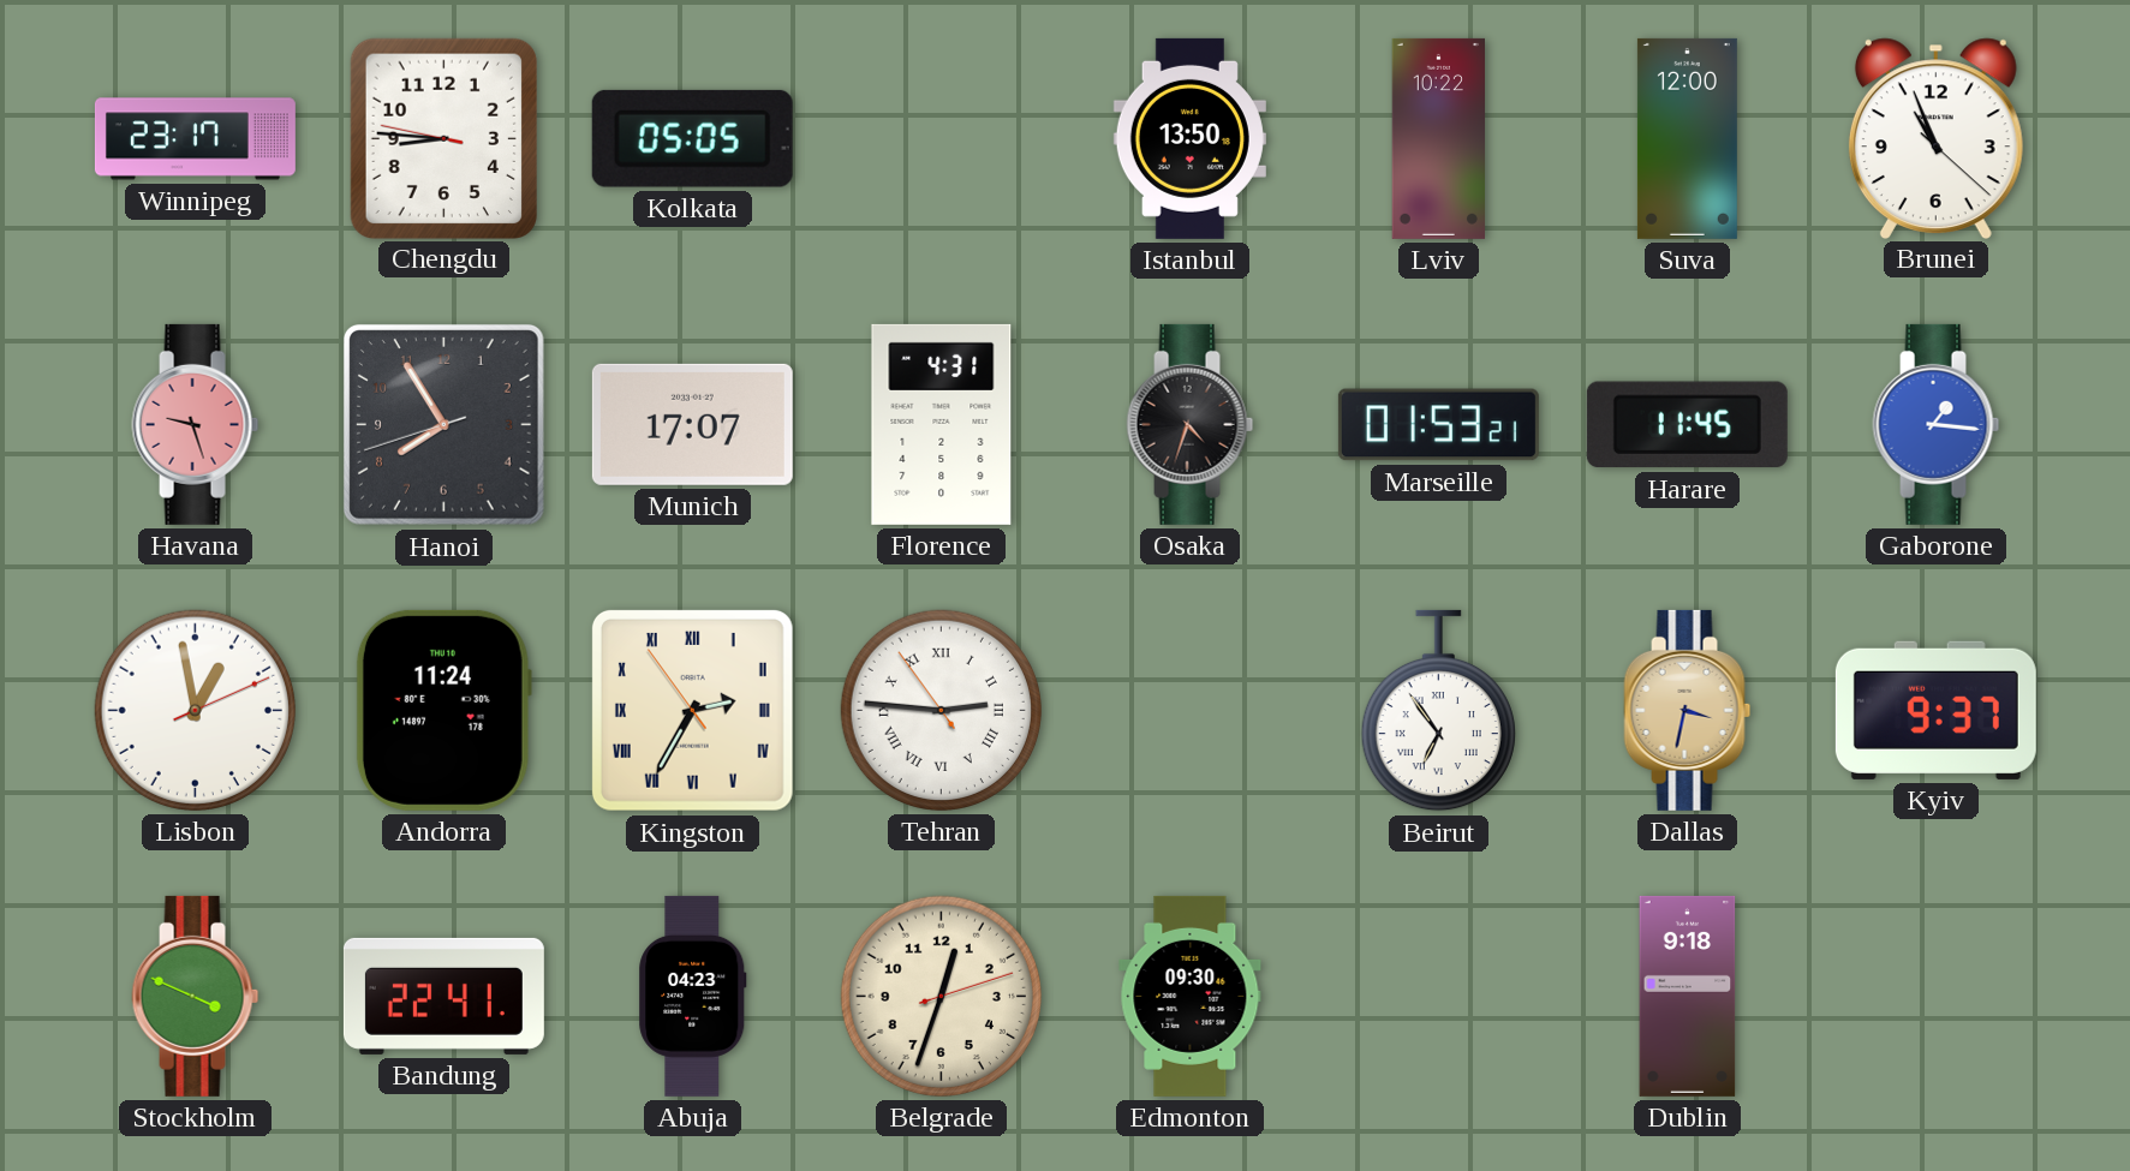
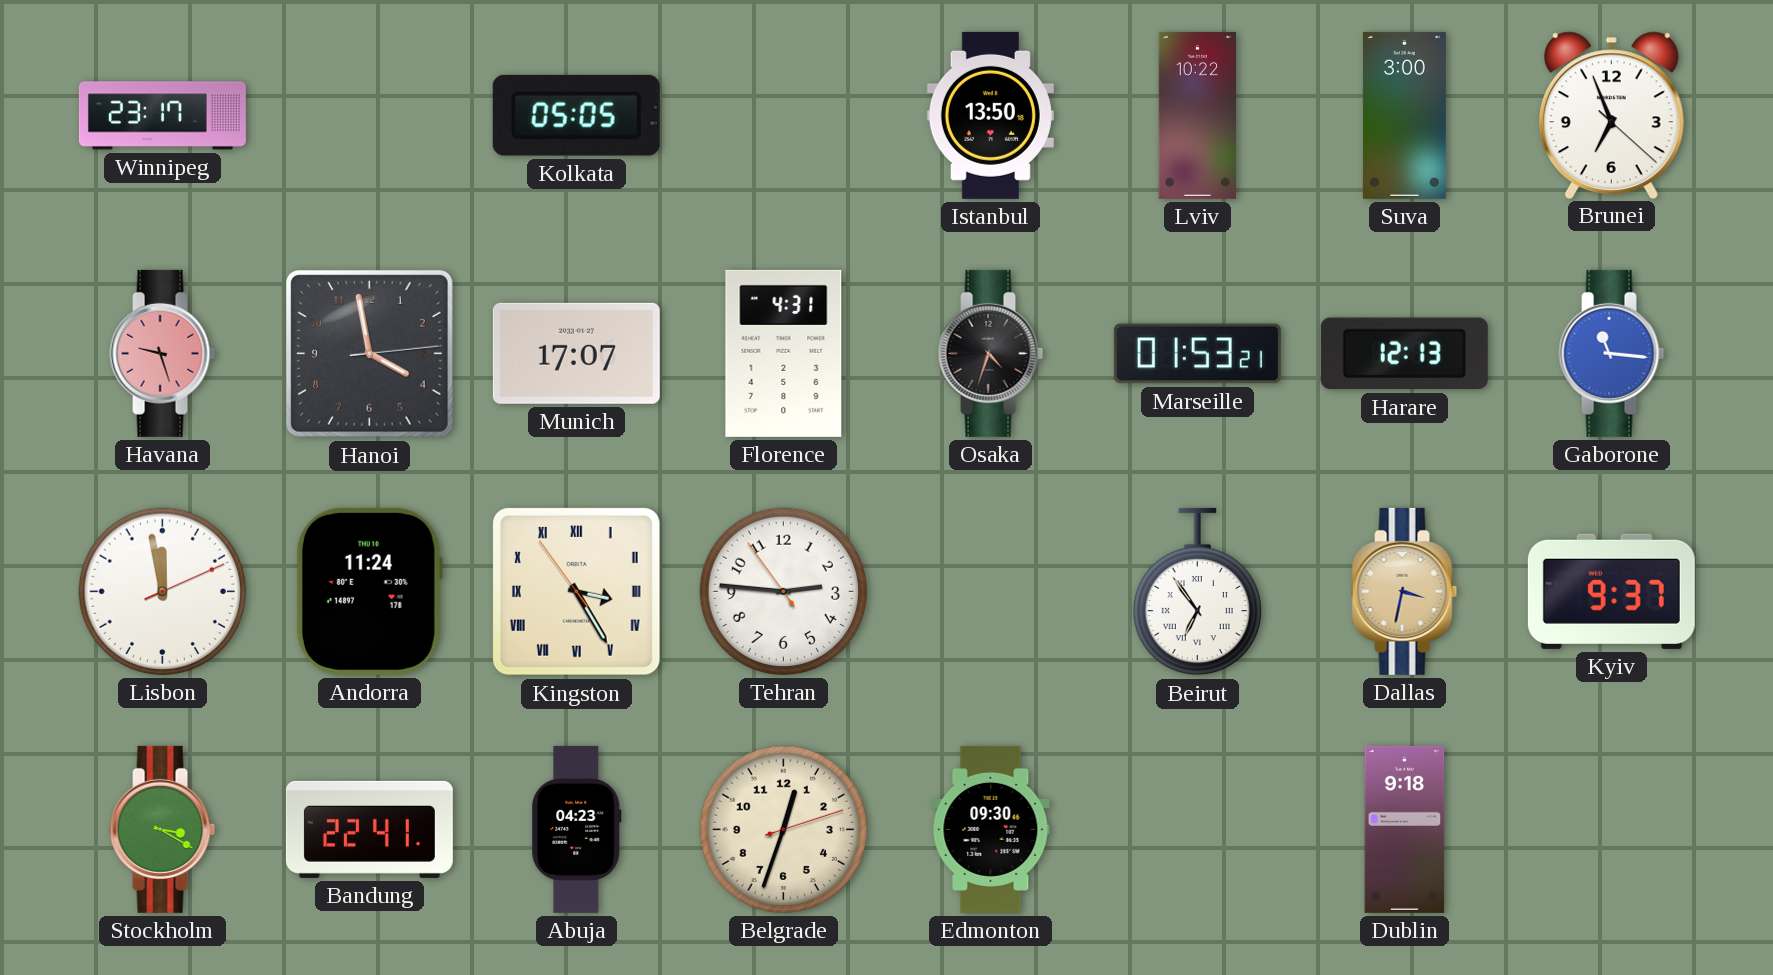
Chengdu: 8:45 -> none (443, 138)
Suva: 12:00 -> 3:00 (1404, 115)
Brunei: 10:56 -> 6:56 (1611, 115)
Hanoi: 7:54 -> 3:58 (369, 353)
Harare: 11:45 -> 12:13 (1404, 354)
Gaborone: 1:16 -> 11:16 (1612, 353)
Lisbon: 12:58 -> 11:58 (162, 591)
Kingston: 2:34 -> 3:24 (576, 591)
Tehran numerals: Roman -> Arabic (783, 591)
Stockholm: 3:49 -> 3:20 (163, 829)
